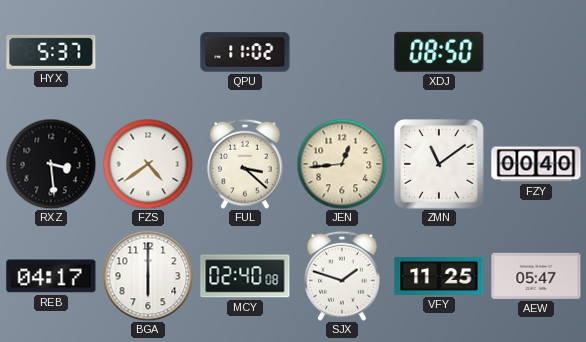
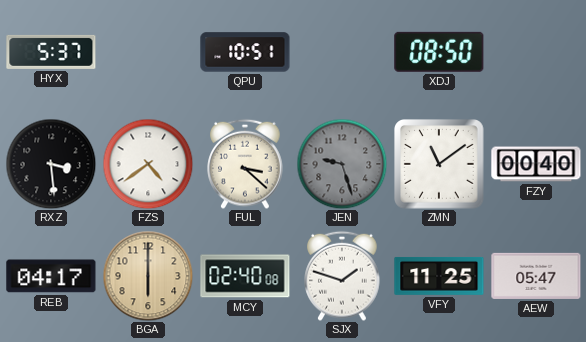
QPU: 11:02 -> 10:51 (245, 52)
JEN: 12:44 -> 9:27 (342, 164)
JEN dial: cream -> grey (342, 164)
BGA dial: white -> champagne (148, 276)
